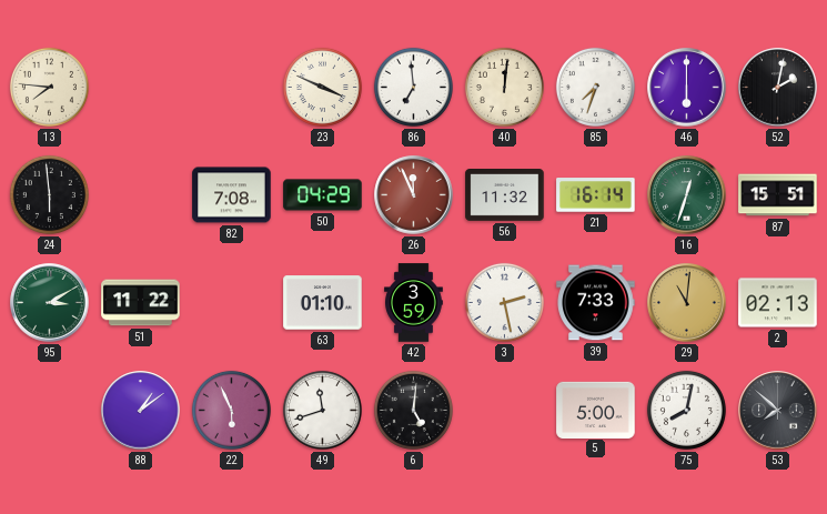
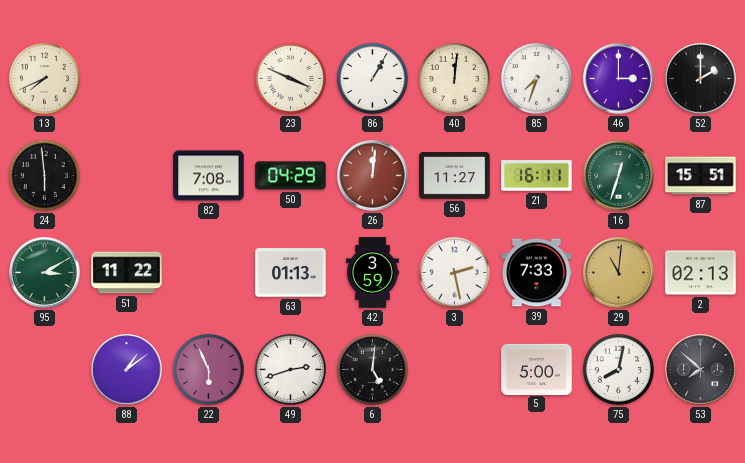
13: 7:46 -> 7:41 (44, 78)
86: 6:59 -> 1:05 (372, 78)
46: 6:00 -> 3:00 (619, 79)
52: 2:02 -> 2:00 (701, 79)
26: 11:56 -> 12:01 (373, 176)
56: 11:32 -> 11:27 (455, 176)
21: 16:14 -> 16:11 (537, 176)
63: 01:10 -> 01:13 (291, 273)
49: 11:42 -> 2:42 (290, 369)
